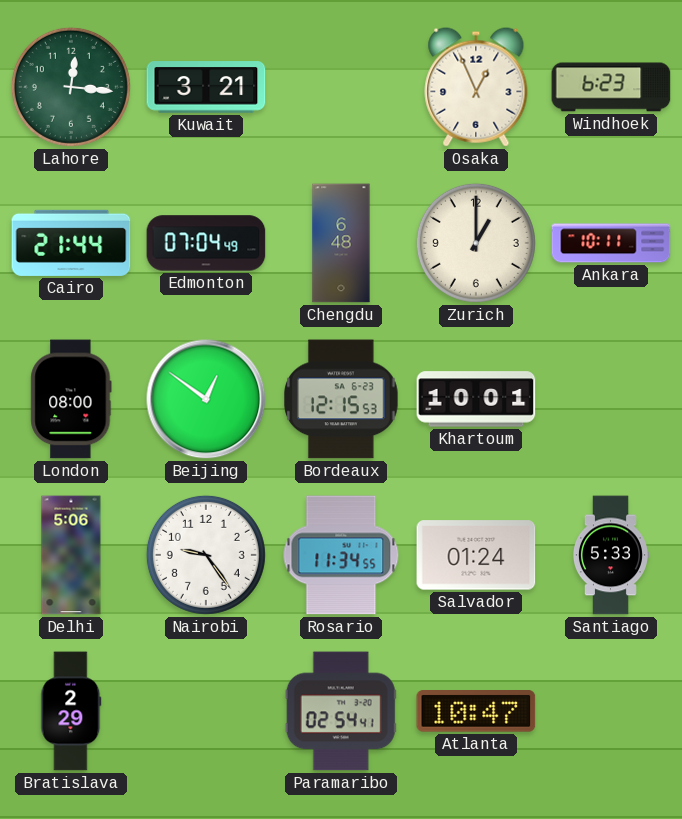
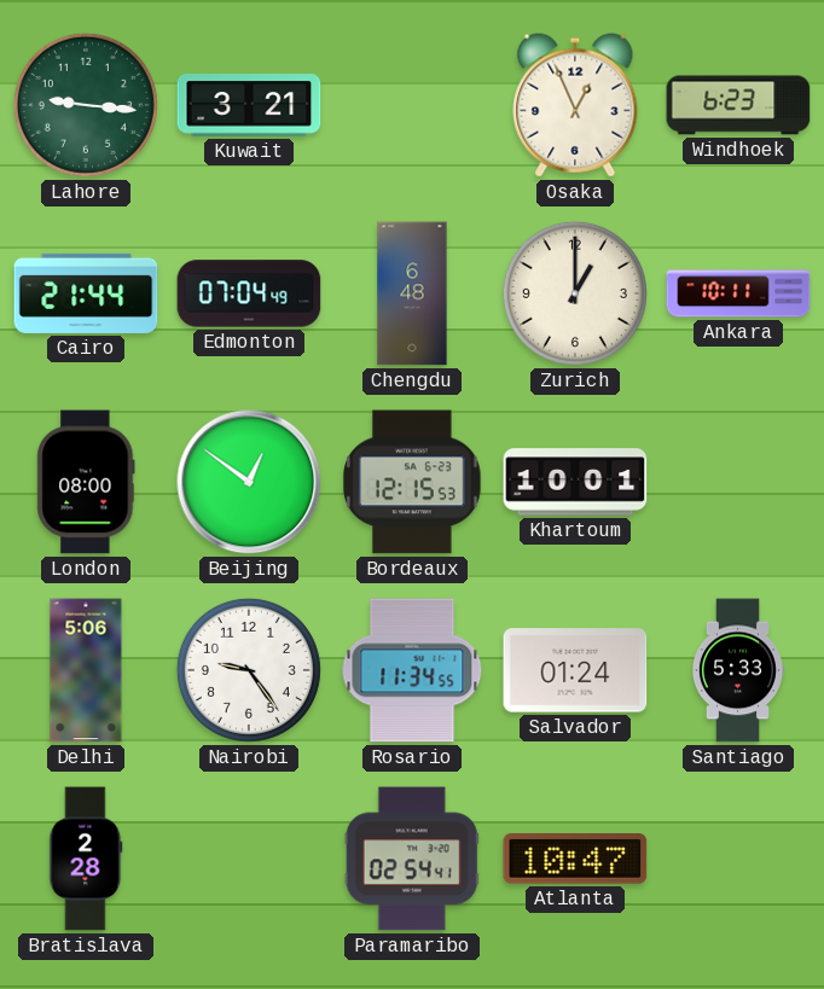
Lahore: 12:16 -> 9:16 (86, 105)
Bratislava: 2:29 -> 2:28 (86, 859)
